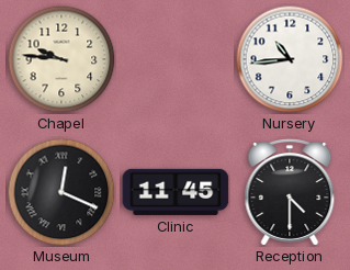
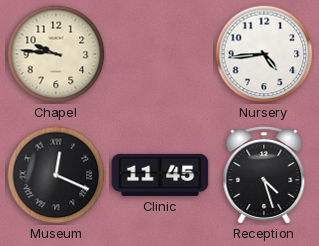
Nursery: 10:44 -> 4:44 (264, 54)
Reception: 4:30 -> 4:27 (264, 176)
